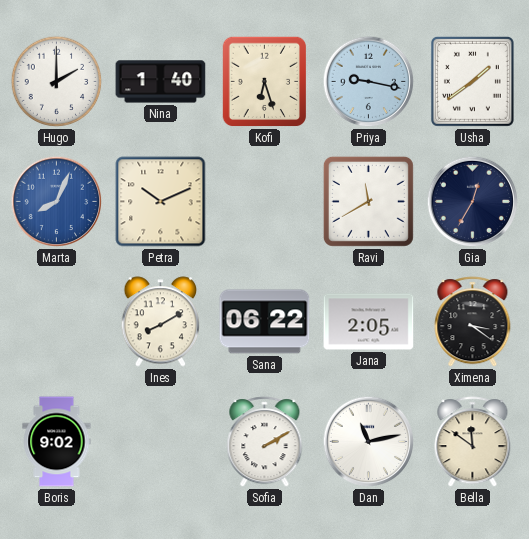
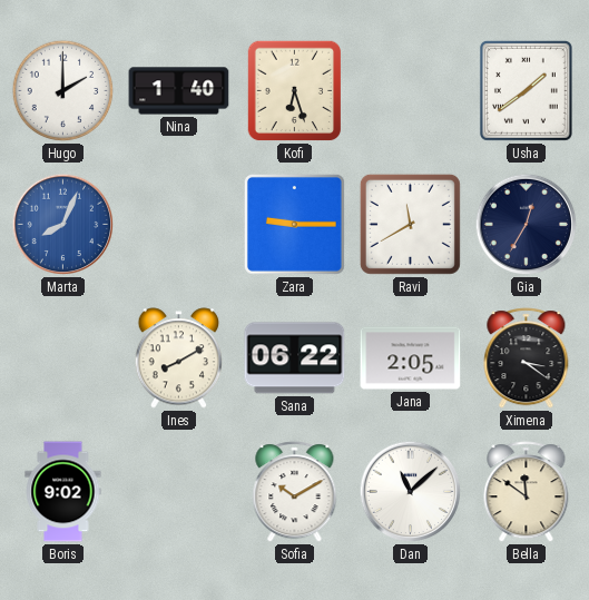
Priya: 9:17 -> none (369, 82)
Petra: 10:11 -> none (161, 202)
Zara: none -> 9:15 (294, 224)
Sofia: 2:10 -> 10:10 (295, 492)
Dan: 11:13 -> 11:08 (411, 492)
